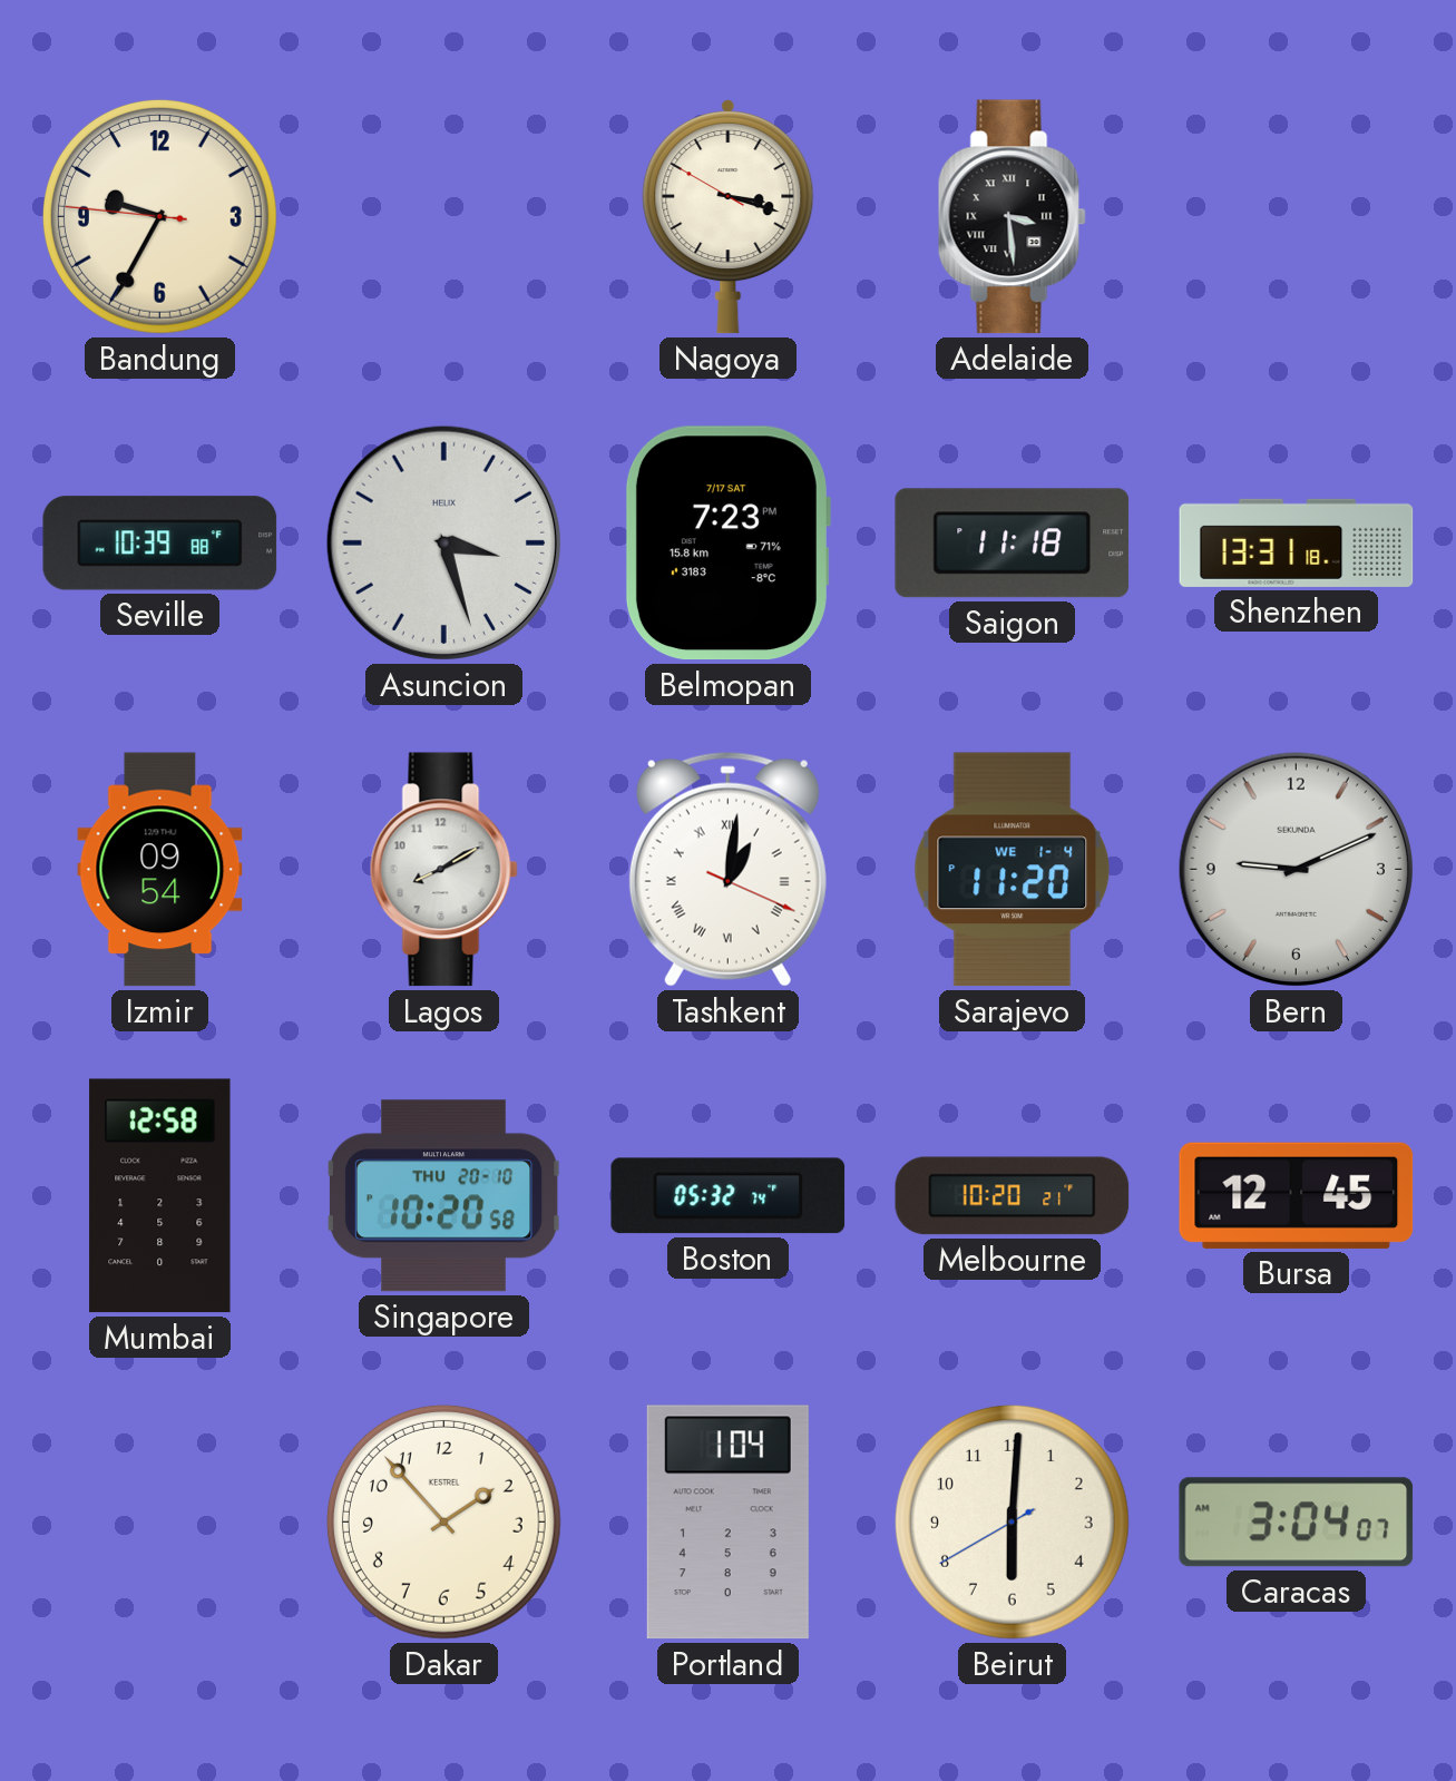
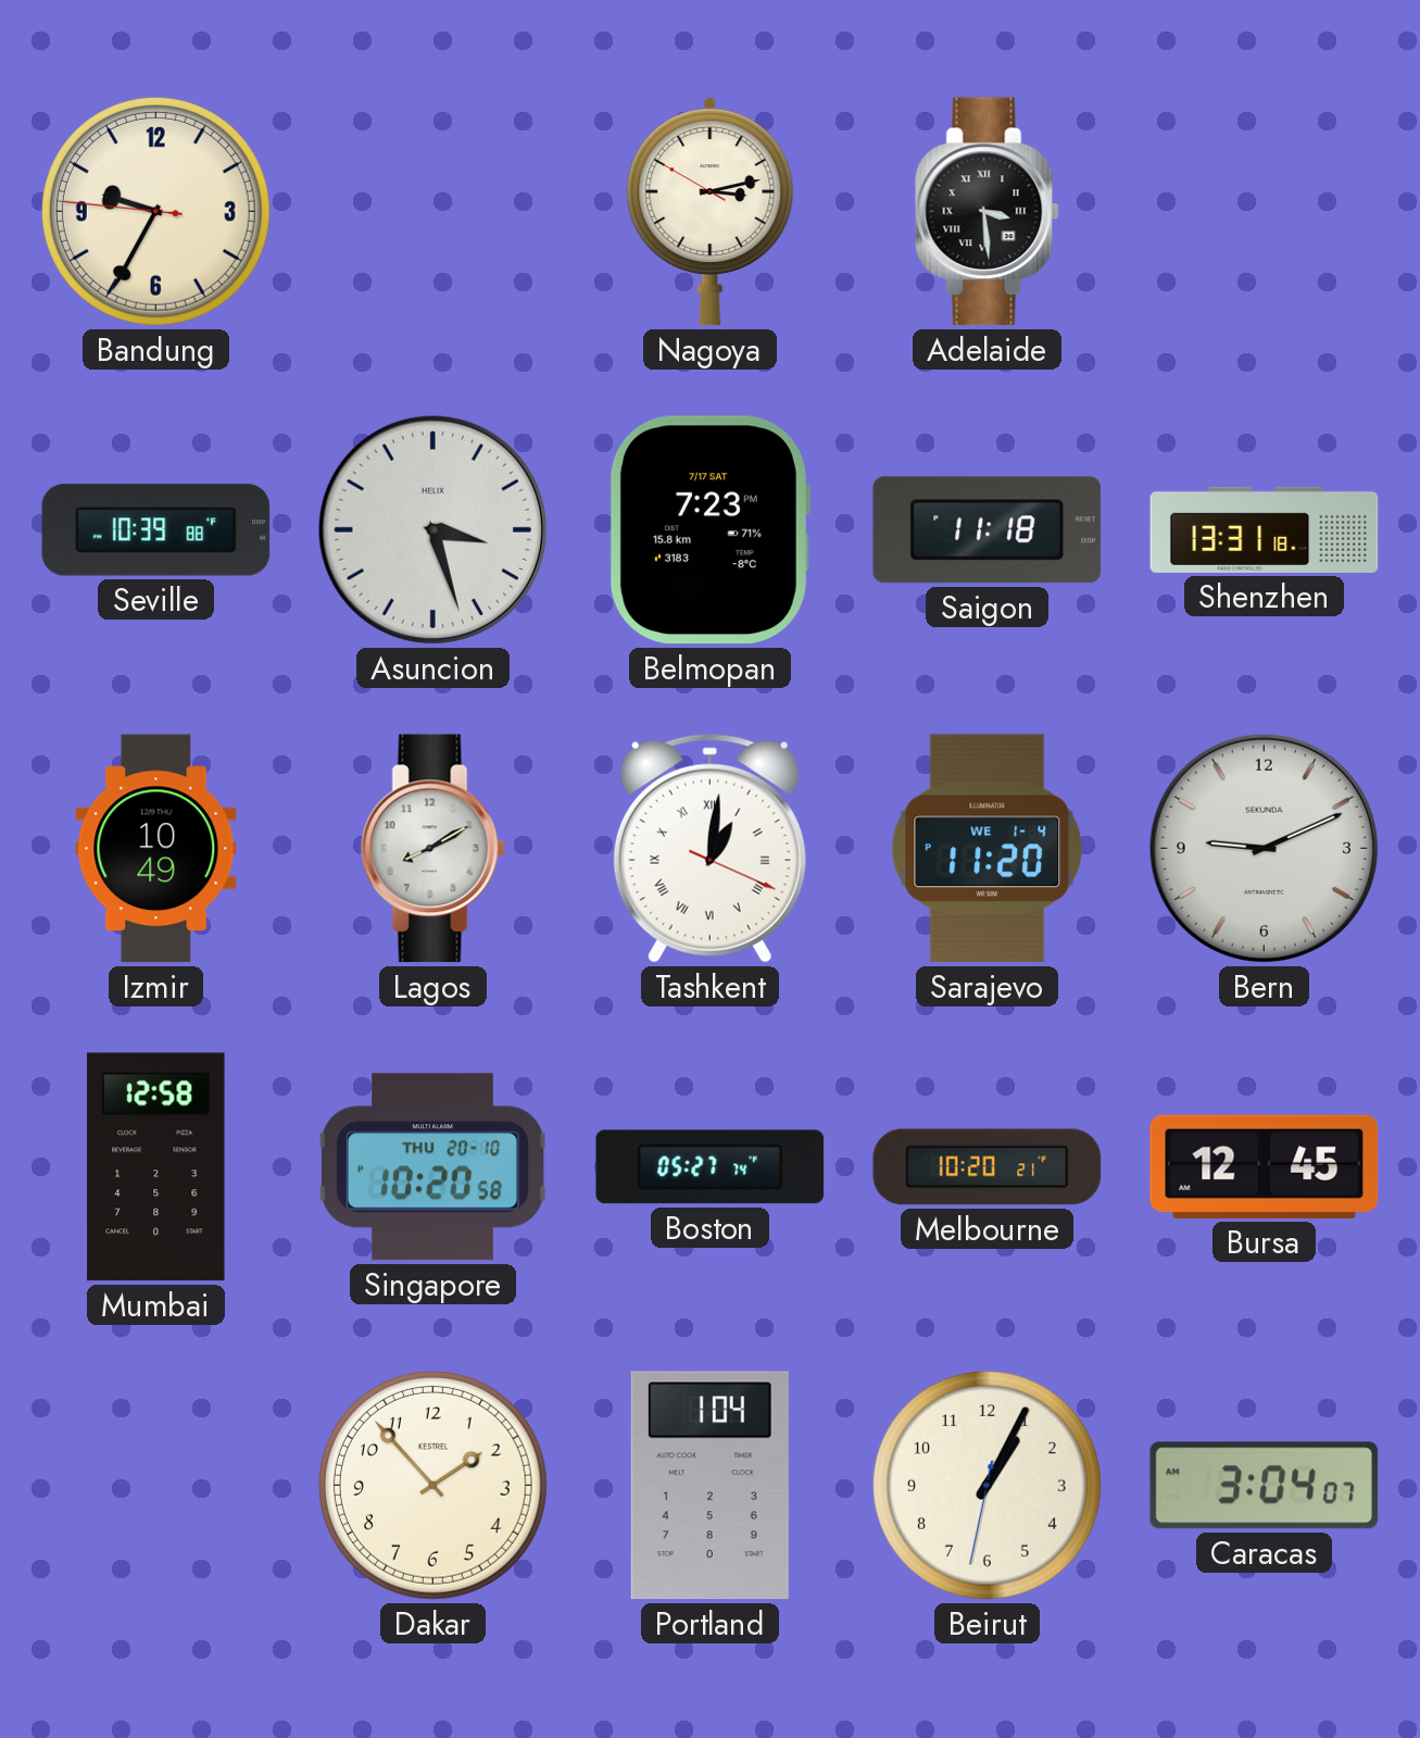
Nagoya: 3:17 -> 3:12 (711, 212)
Izmir: 09:54 -> 10:49 (156, 849)
Boston: 05:32 -> 05:27 (711, 1167)
Beirut: 6:00 -> 1:04 (987, 1485)
